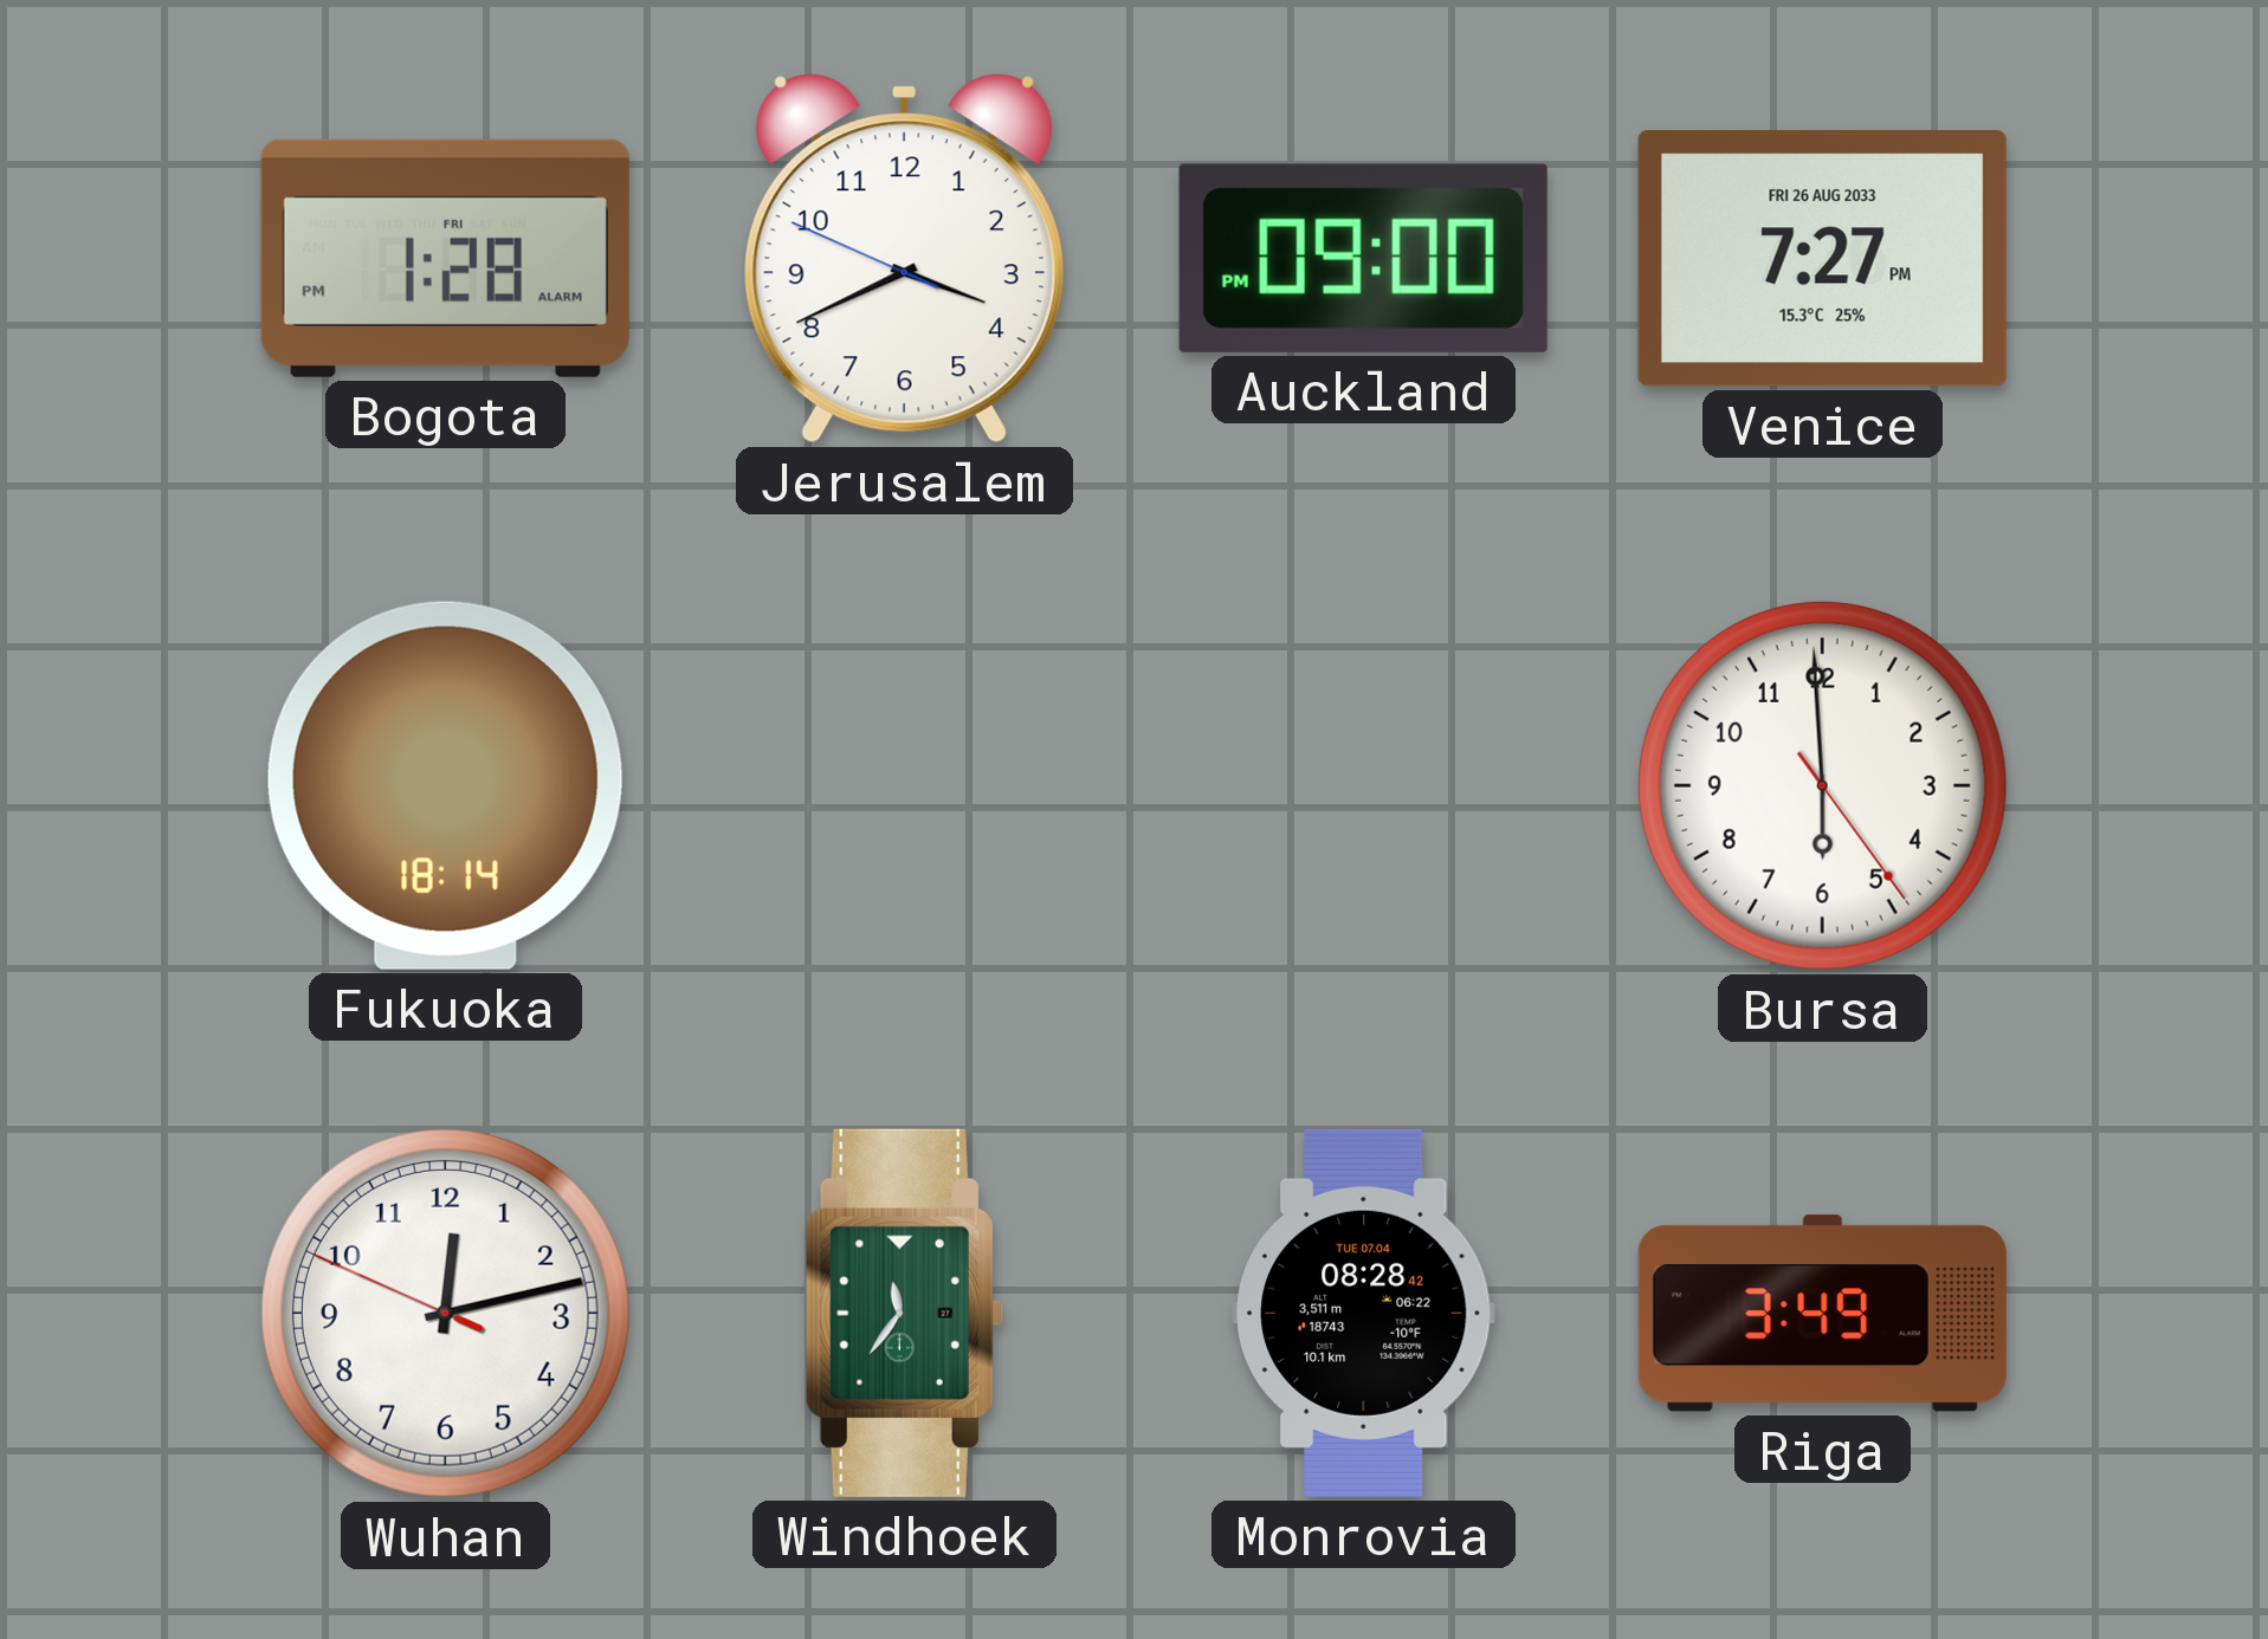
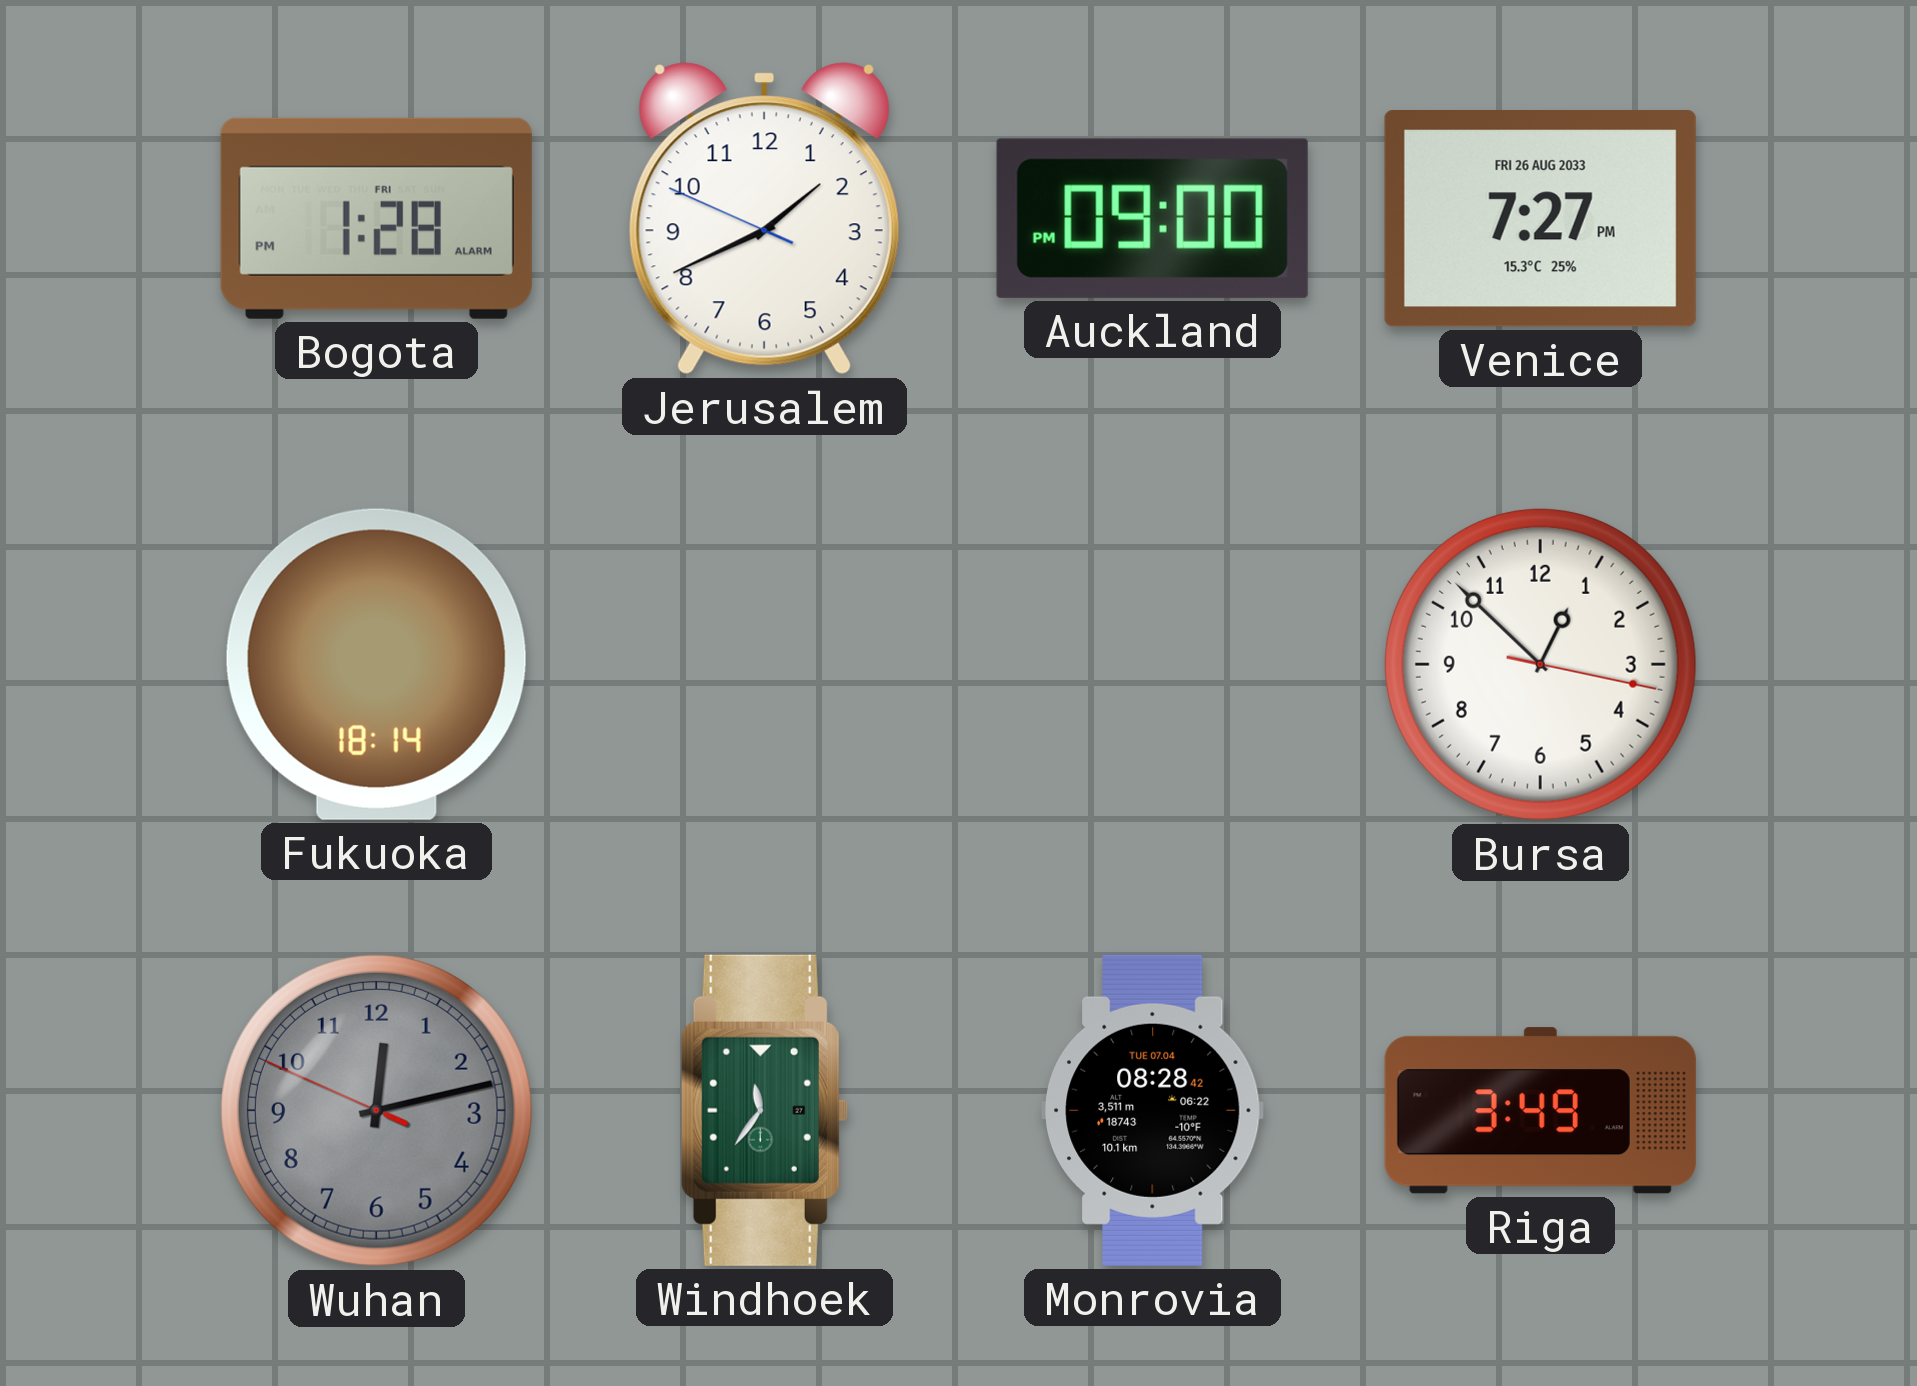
Jerusalem: 3:40 -> 1:40 (764, 219)
Bursa: 5:59 -> 12:52 (1540, 664)
Wuhan dial: white -> grey (376, 1110)
